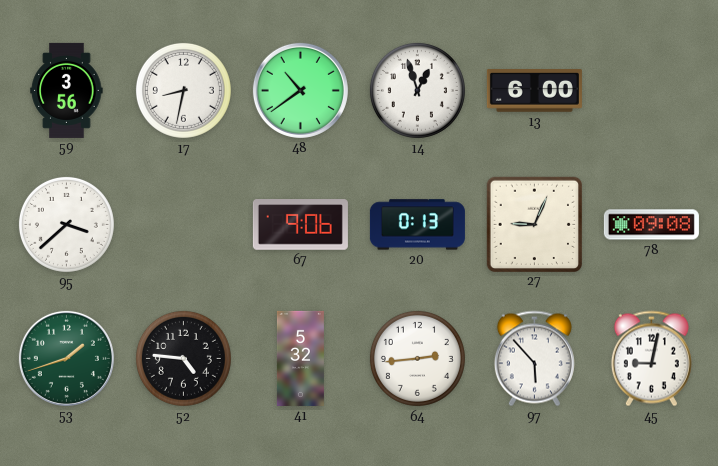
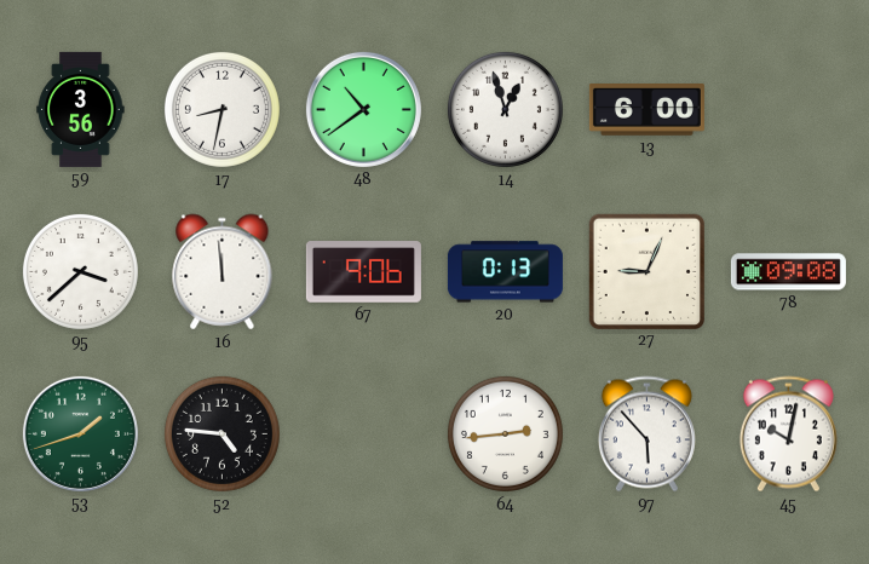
16: none -> 11:59 (223, 272)
41: 5:32 -> none (300, 358)
45: 9:02 -> 10:02 (788, 434)
